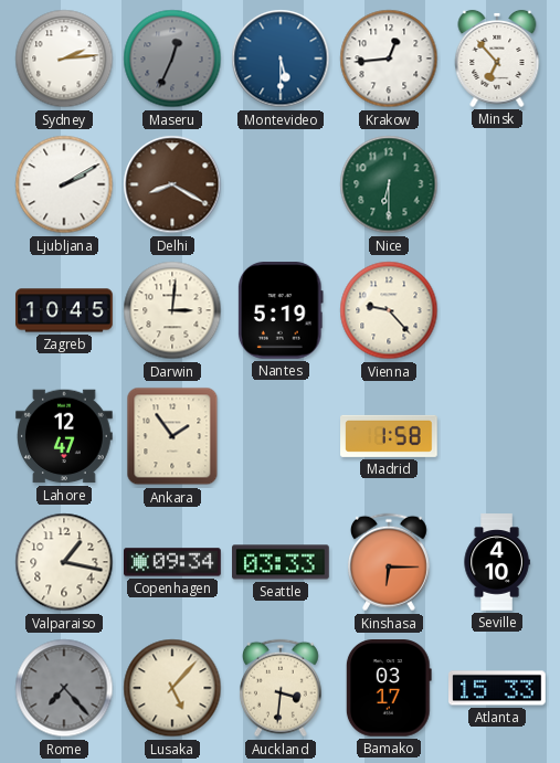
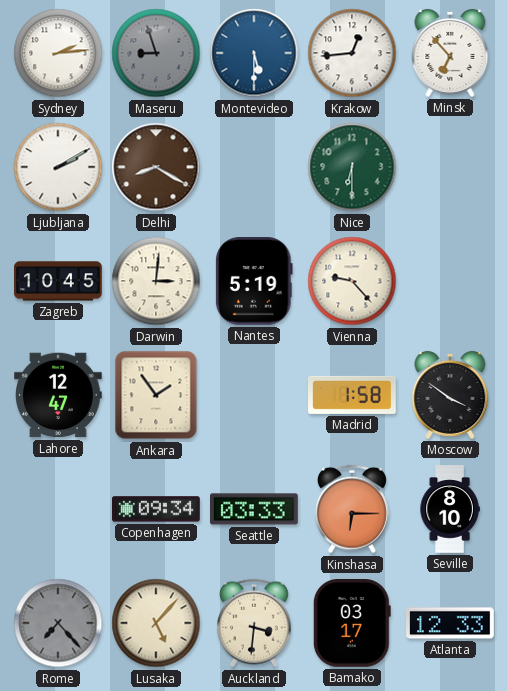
Maseru: 12:34 -> 8:57 (156, 53)
Moscow: none -> 3:51 (450, 395)
Valparaiso: 1:17 -> none (64, 562)
Seville: 4:10 -> 8:10 (450, 509)
Atlanta: 15:33 -> 12:33 (450, 623)
